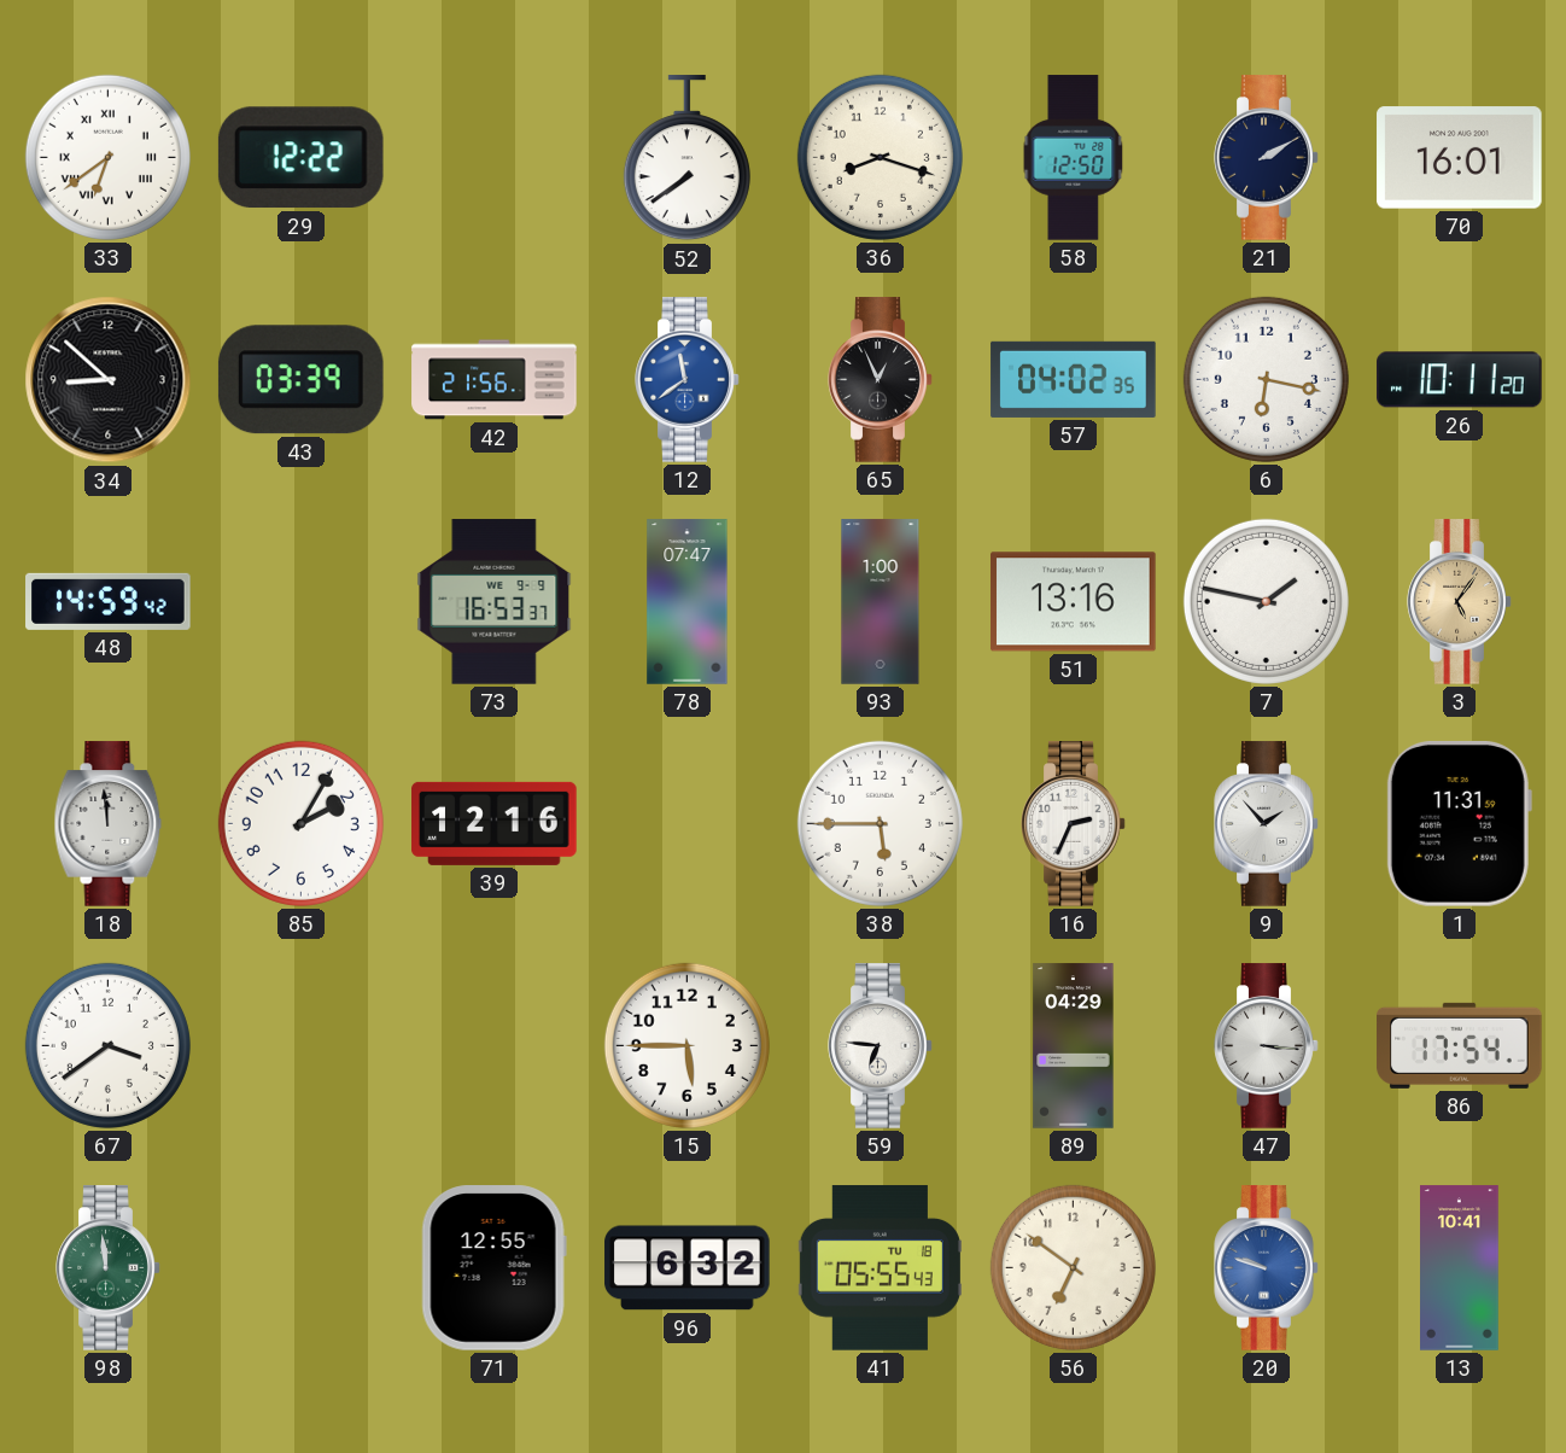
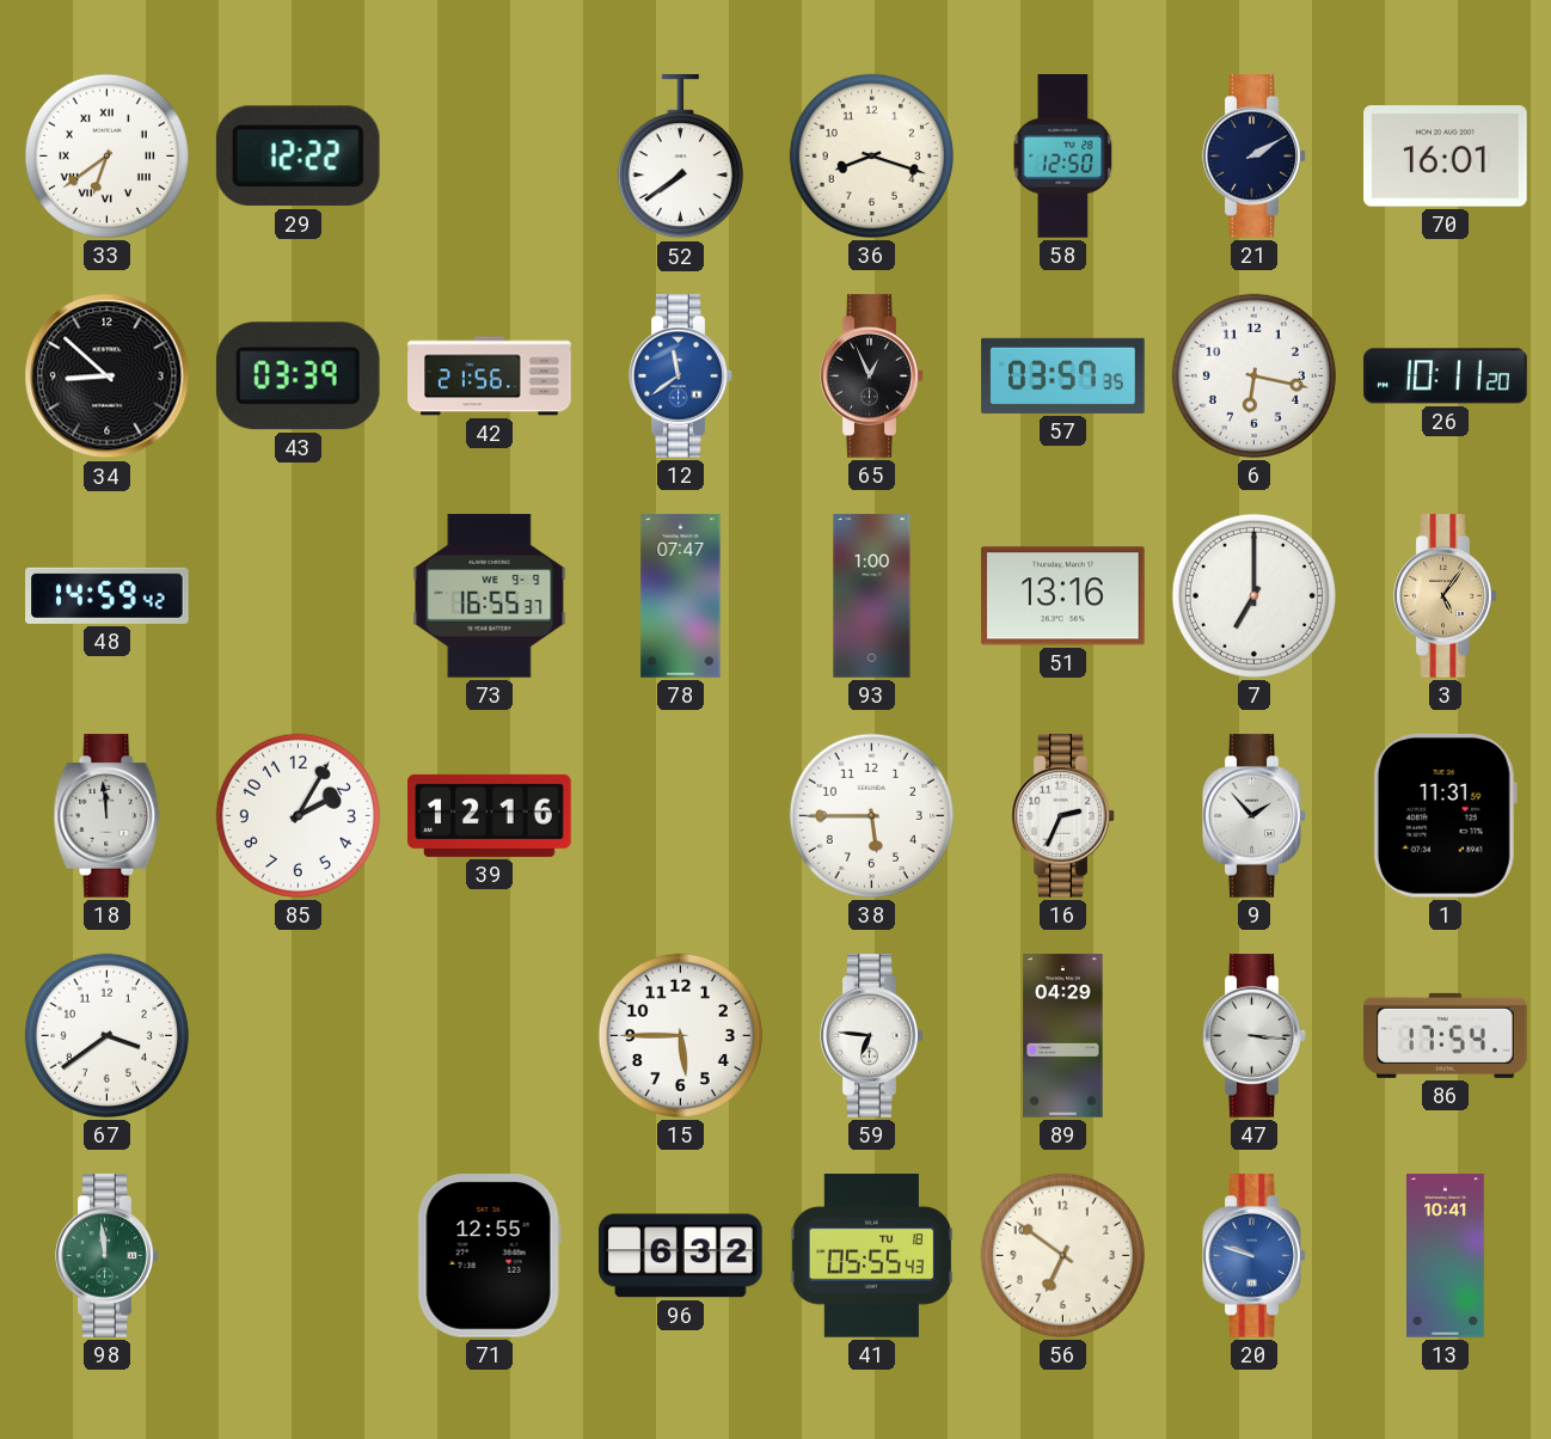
57: 04:02 -> 03:57 (1063, 375)
73: 16:53 -> 16:55 (490, 596)
7: 1:47 -> 7:00 (1253, 595)
